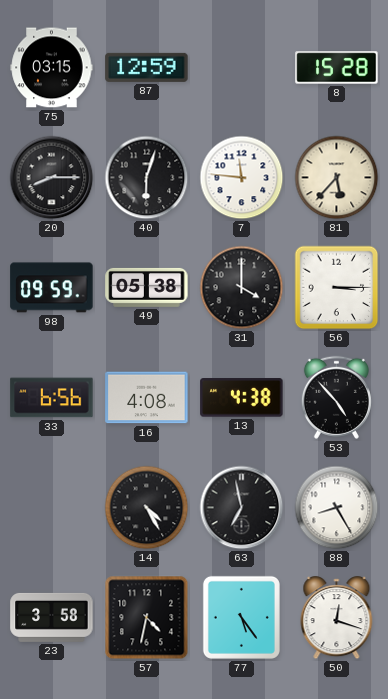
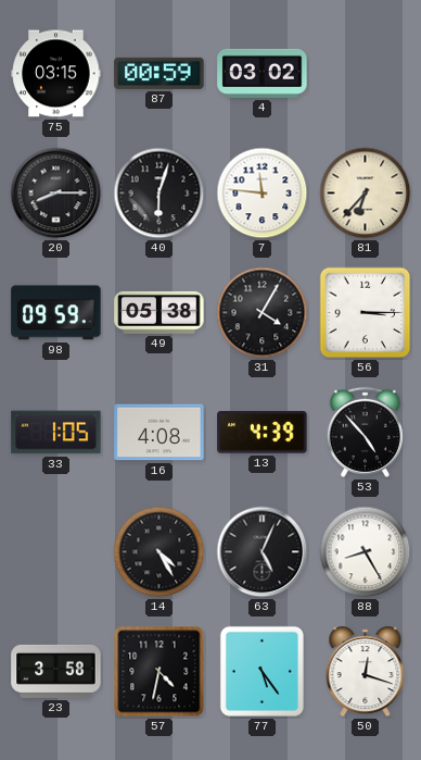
87: 12:59 -> 00:59 (160, 73)
4: none -> 03:02 (263, 73)
8: 15:28 -> none (337, 68)
81: 5:37 -> 6:37 (366, 194)
31: 4:00 -> 4:05 (263, 313)
33: 6:56 -> 1:05 (56, 433)
13: 4:38 -> 4:39 (263, 433)
63: 6:58 -> 5:04 (263, 552)
